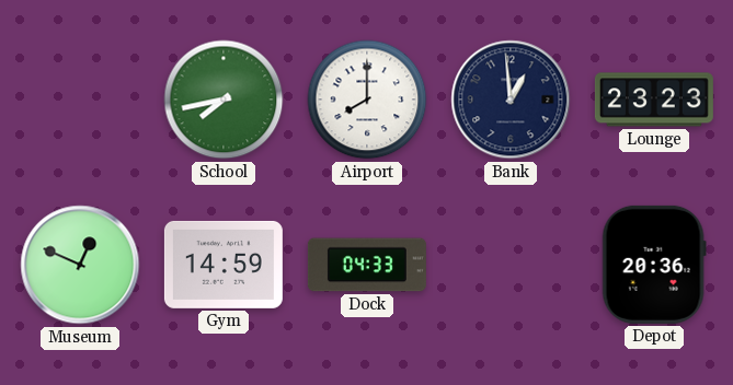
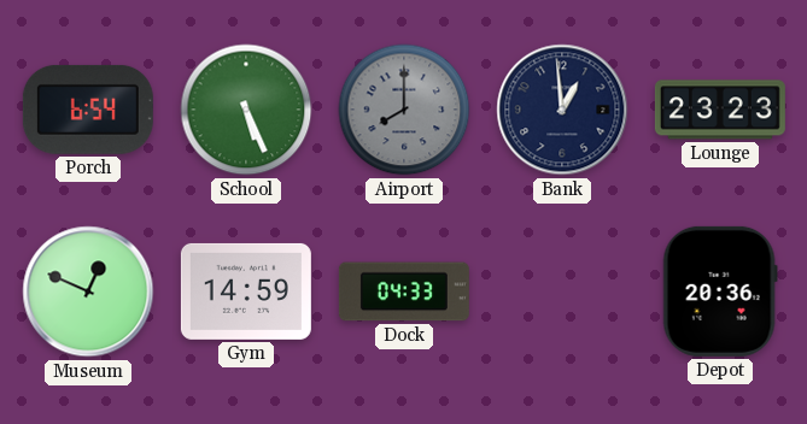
Porch: none -> 6:54 (88, 110)
School: 7:43 -> 5:26 (246, 110)
Airport dial: white -> grey (404, 110)
